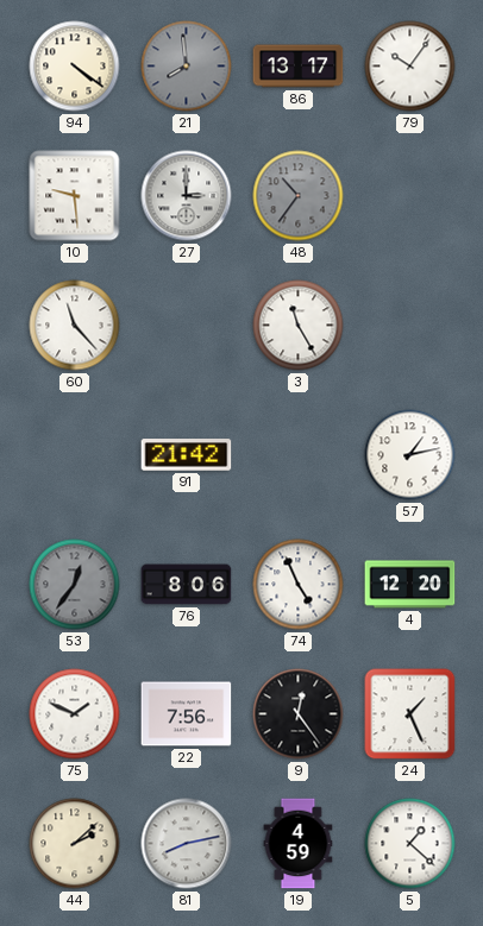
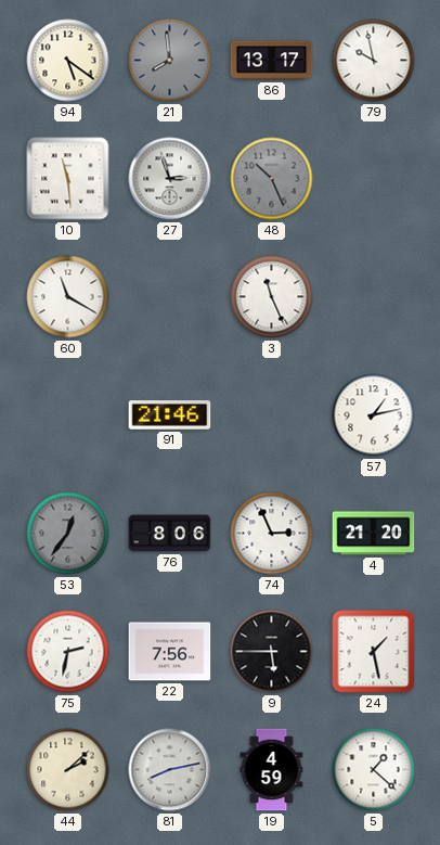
94: 4:21 -> 5:21 (68, 61)
79: 10:06 -> 9:58 (374, 61)
10: 9:29 -> 11:29 (68, 179)
27: 3:00 -> 2:57 (170, 179)
48: 10:36 -> 10:26 (272, 179)
60: 11:23 -> 11:20 (68, 297)
3: 11:25 -> 11:26 (272, 297)
91: 21:42 -> 21:46 (170, 415)
74: 4:56 -> 2:56 (272, 534)
4: 12:20 -> 21:20 (374, 534)
75: 1:49 -> 2:32 (68, 652)
9: 12:24 -> 5:45 (272, 652)
24: 1:26 -> 1:28 (374, 652)
